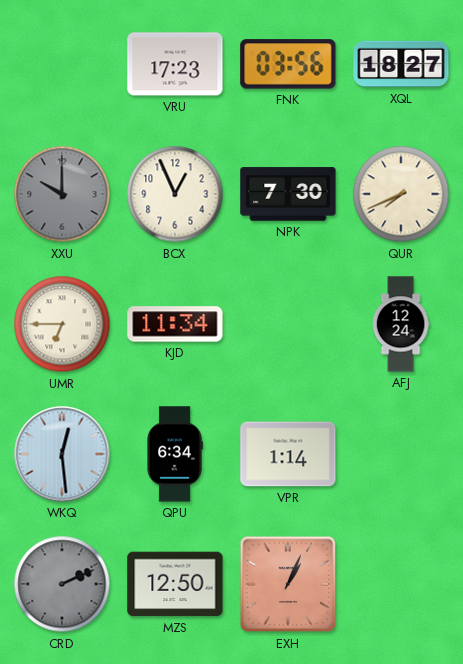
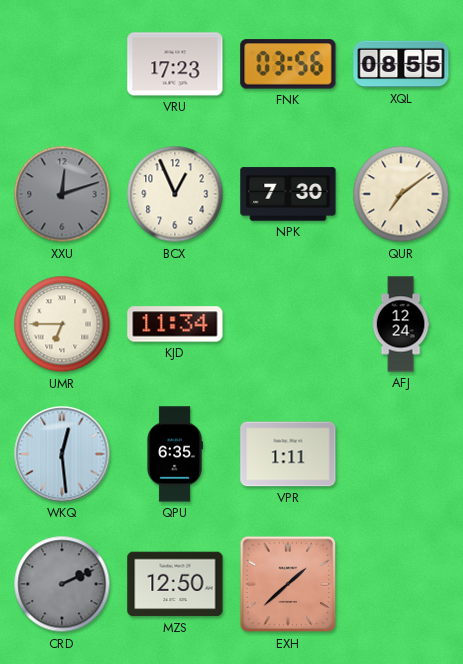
XQL: 18:27 -> 08:55 (401, 64)
XXU: 10:00 -> 12:12 (62, 194)
QUR: 7:41 -> 7:09 (401, 194)
QPU: 6:34 -> 6:35 (175, 454)
VPR: 1:14 -> 1:11 (288, 454)
EXH: 1:04 -> 1:38 (288, 584)
